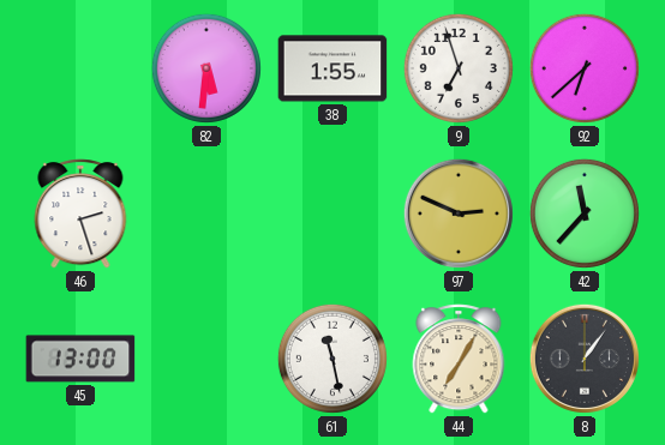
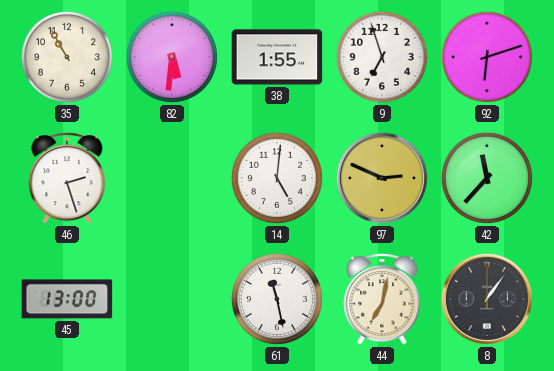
35: none -> 10:55 (67, 57)
92: 6:38 -> 6:12 (487, 57)
14: none -> 5:01 (277, 178)
44: 7:05 -> 7:02 (382, 299)
